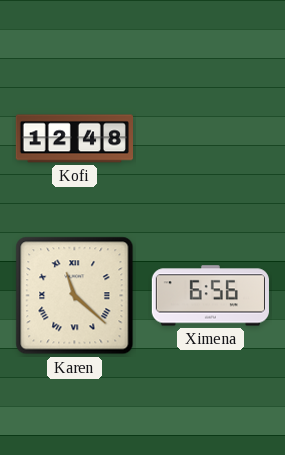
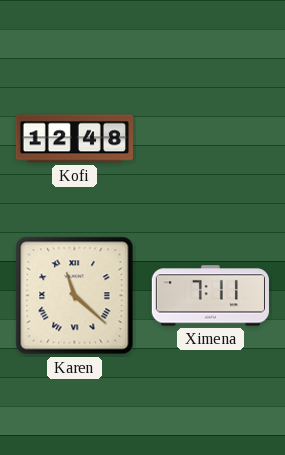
Ximena: 6:56 -> 7:11 (210, 296)
